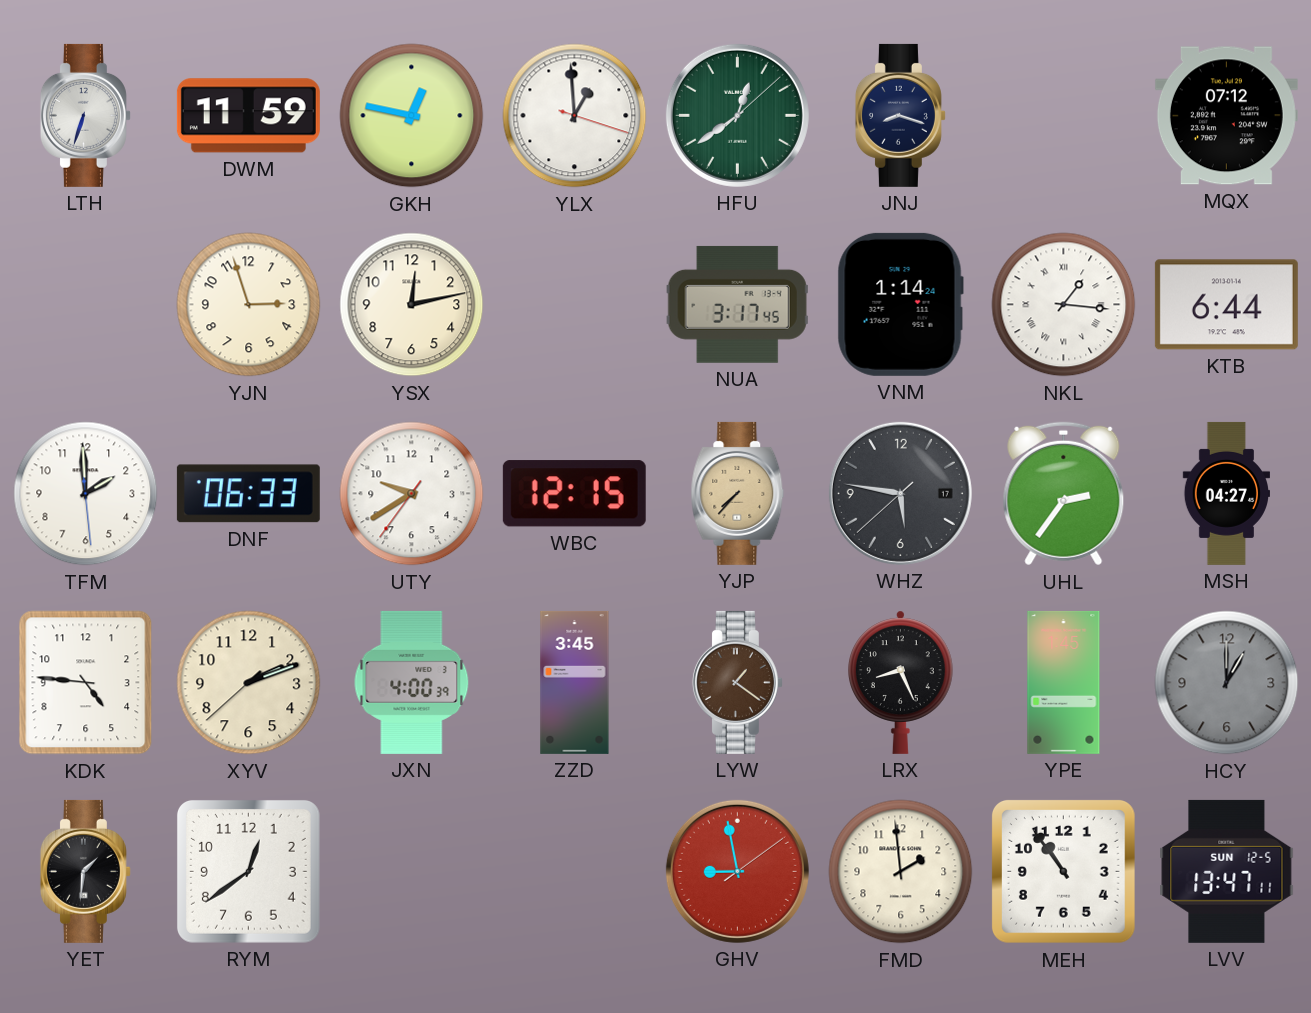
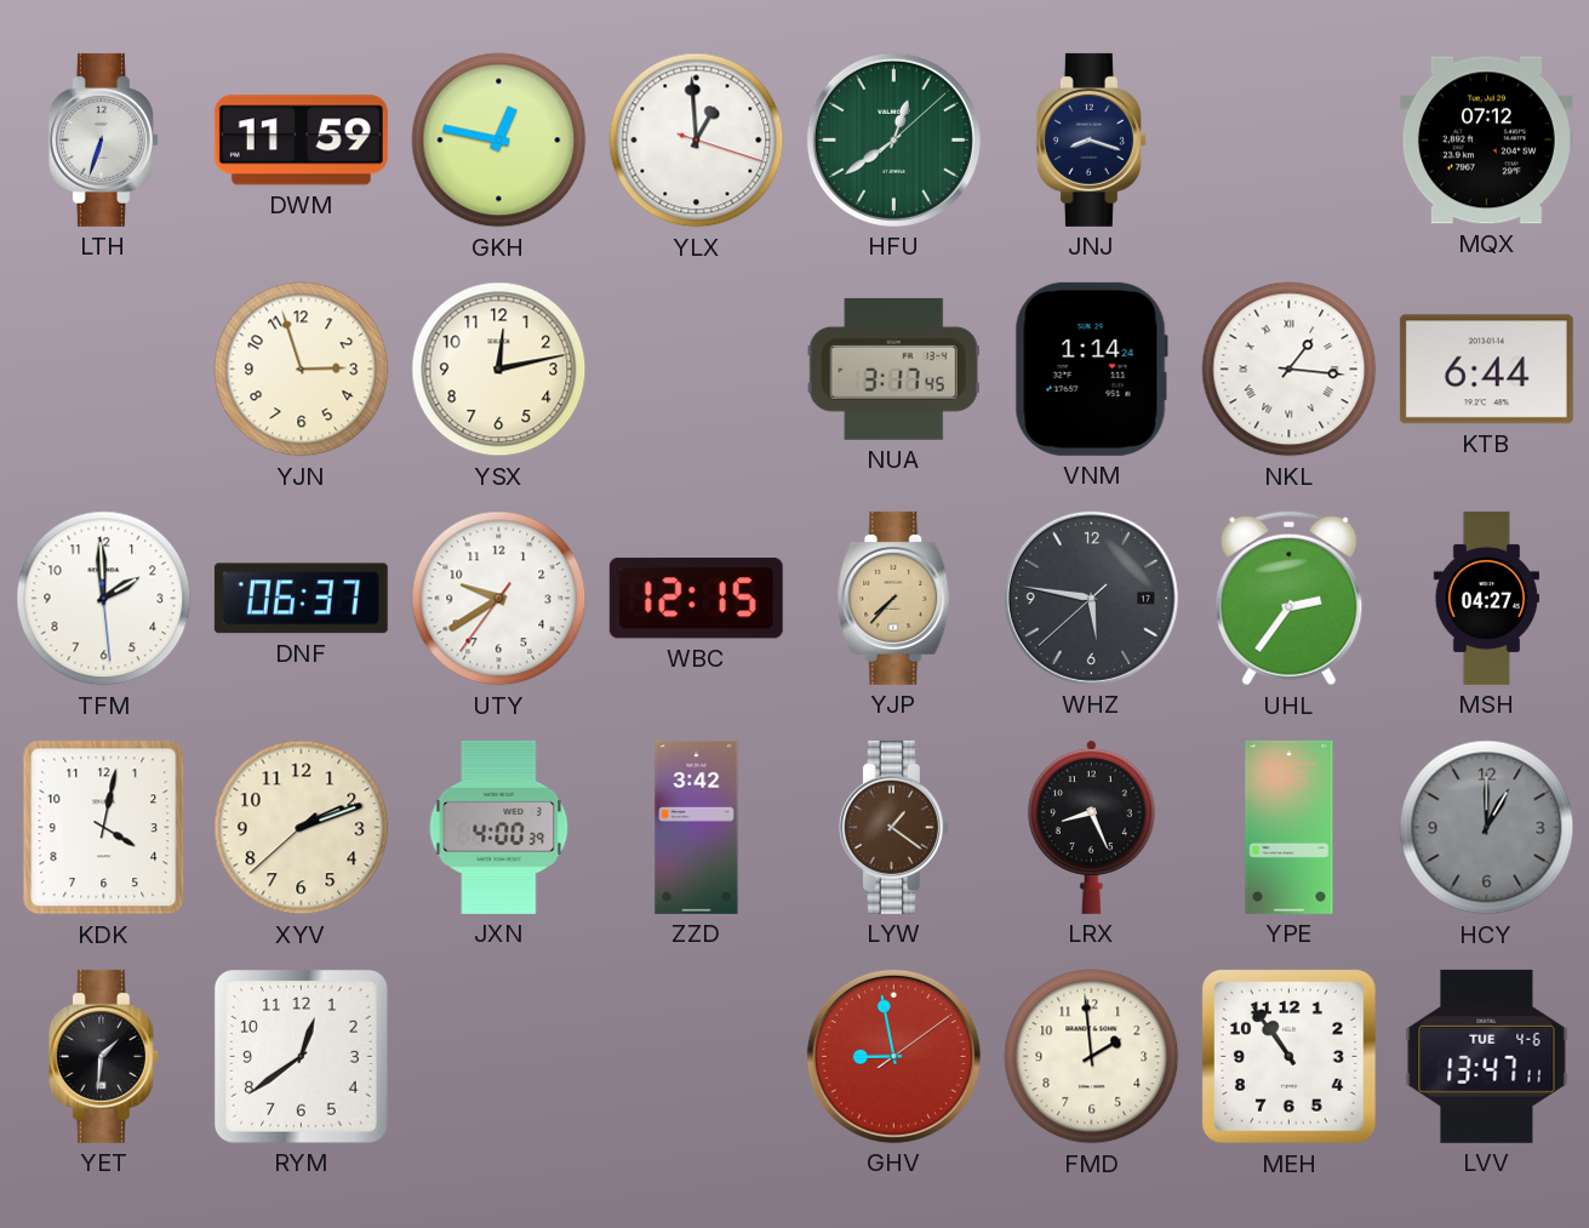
DNF: 06:33 -> 06:37 (301, 599)
KDK: 4:46 -> 4:02 (104, 828)
ZZD: 3:45 -> 3:42 (697, 827)
LVV date: SUN 12-5 -> TUE 4-6 (1487, 1056)
